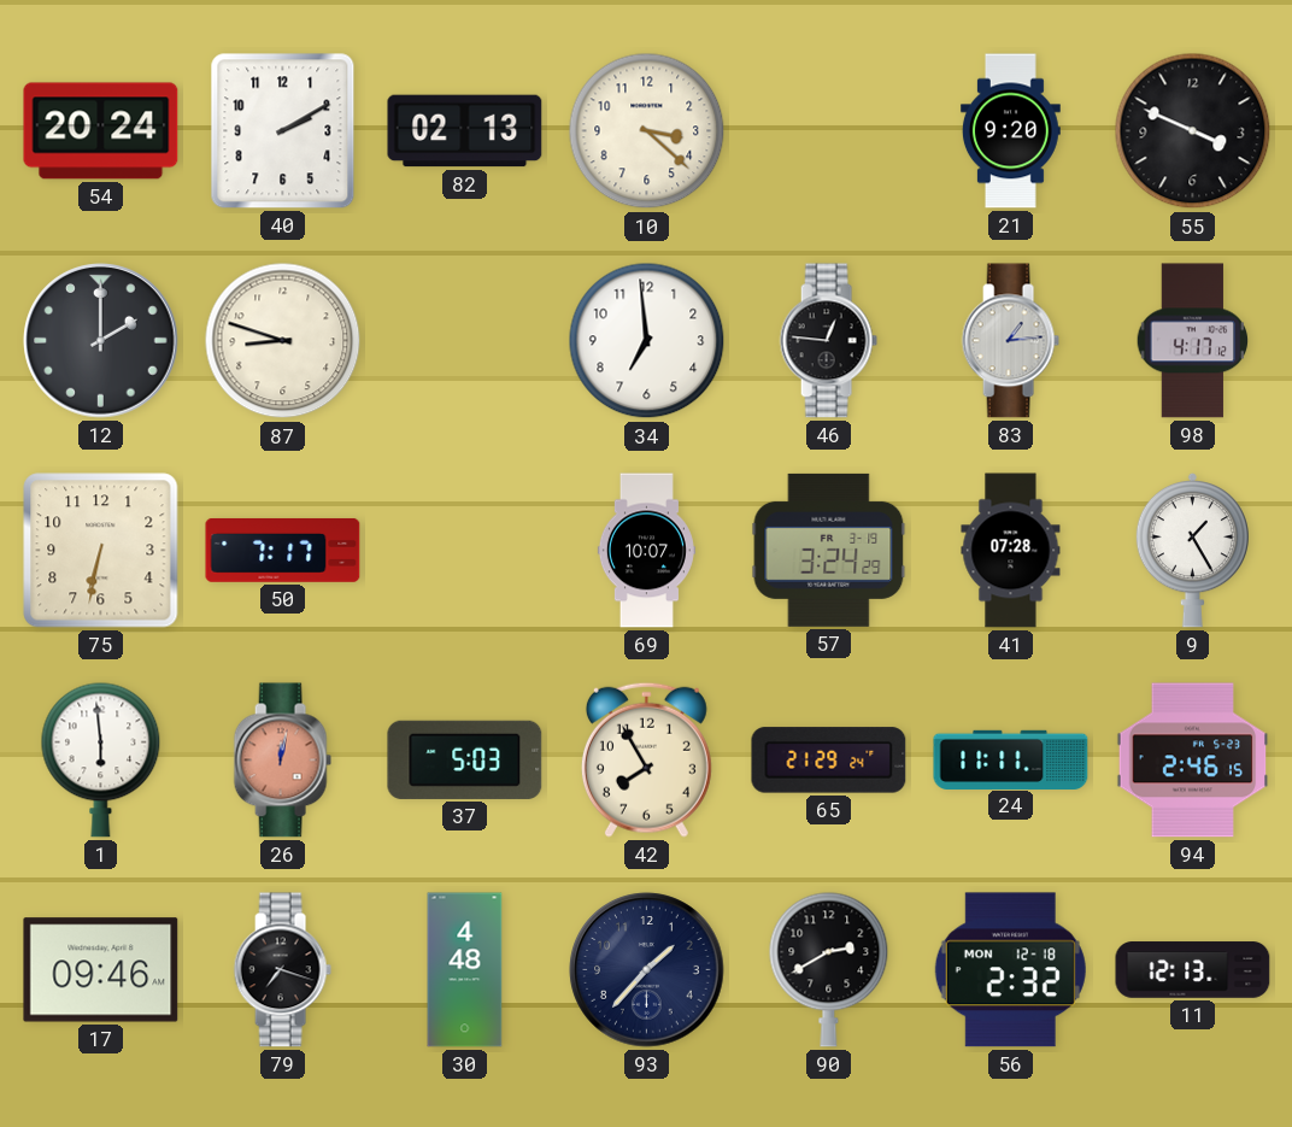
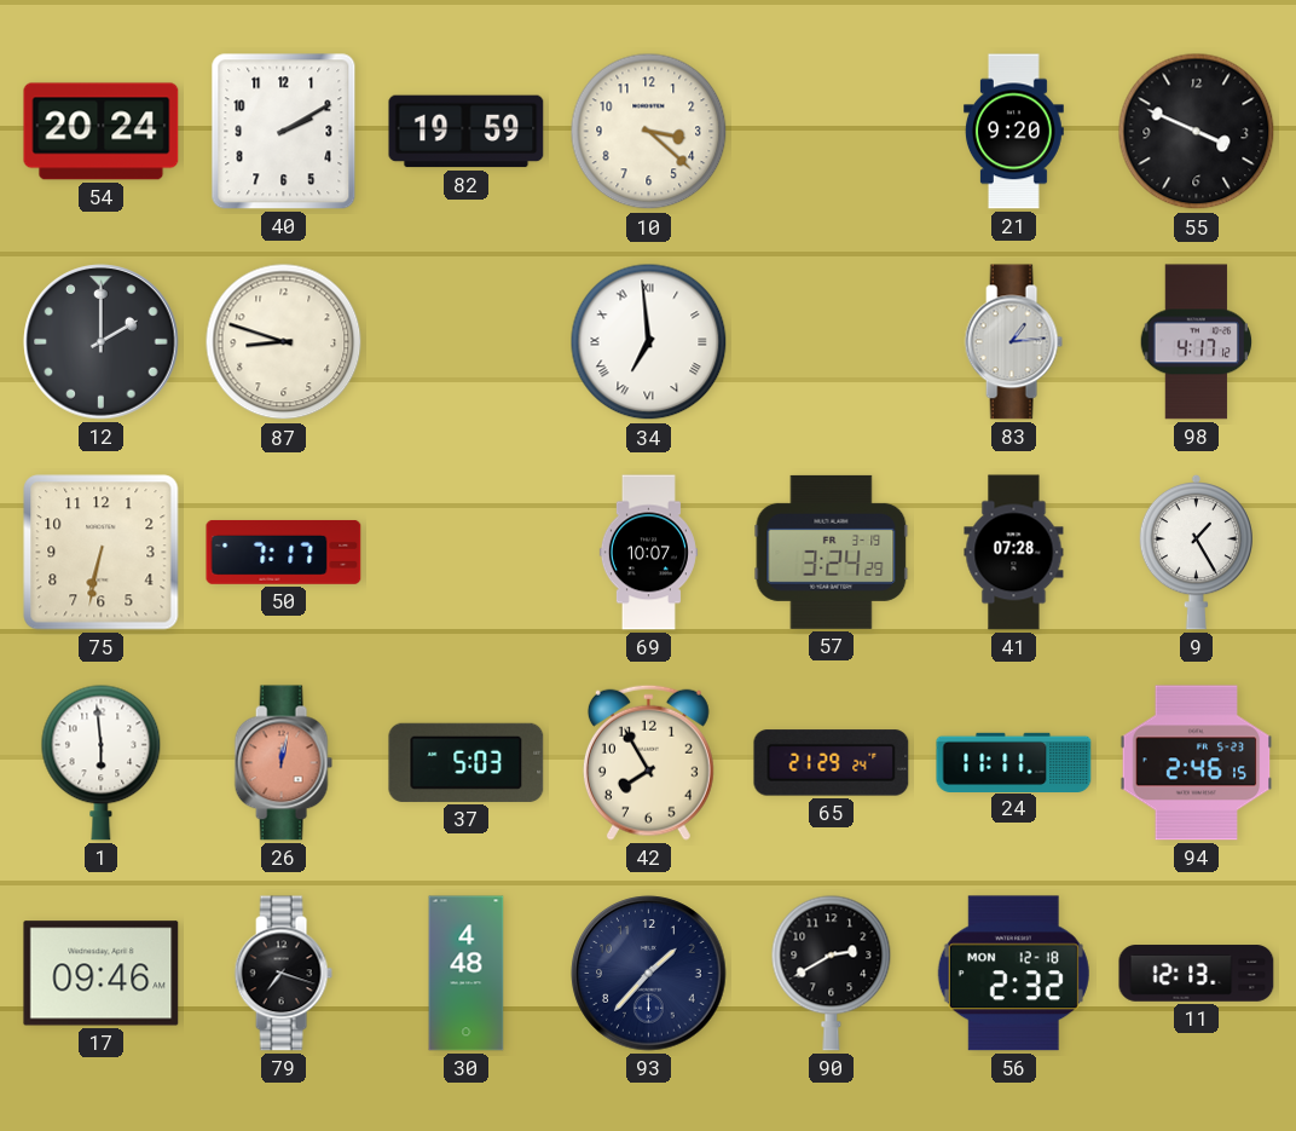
82: 02:13 -> 19:59 (467, 132)
34 numerals: Arabic -> Roman (649, 342)
46: 12:46 -> none (828, 341)
